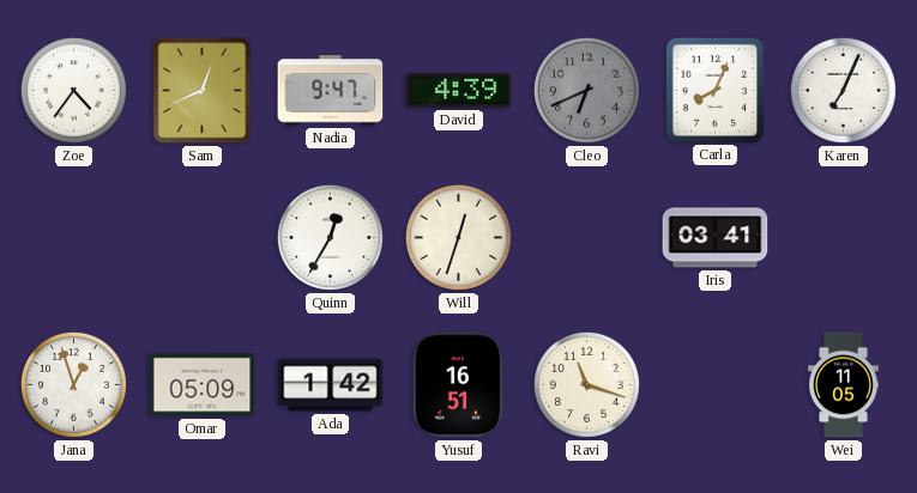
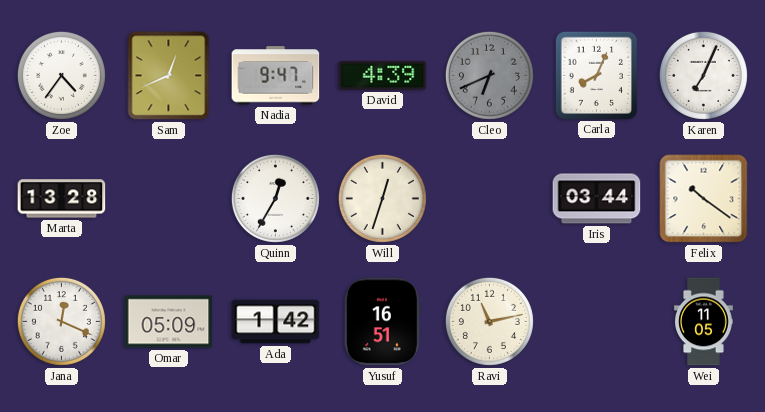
Marta: none -> 13:28 (62, 199)
Iris: 03:41 -> 03:44 (597, 199)
Felix: none -> 10:21 (704, 199)
Jana: 12:57 -> 12:19 (61, 321)
Ravi: 11:18 -> 11:13 (489, 321)
